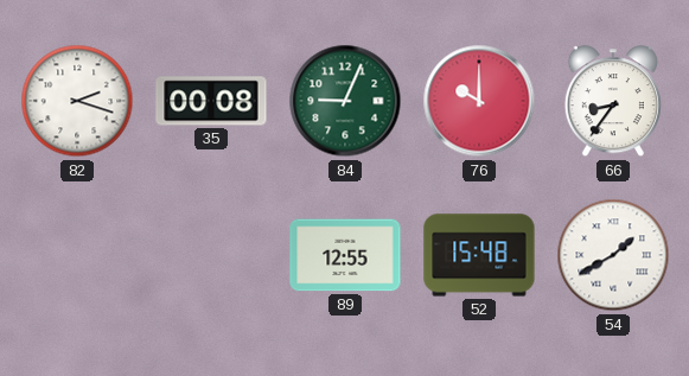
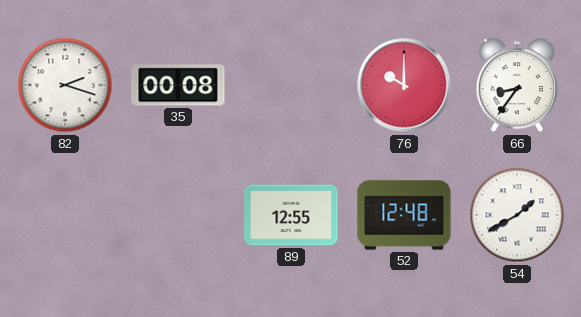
84: 9:04 -> none (345, 101)
52: 15:48 -> 12:48 (404, 215)
